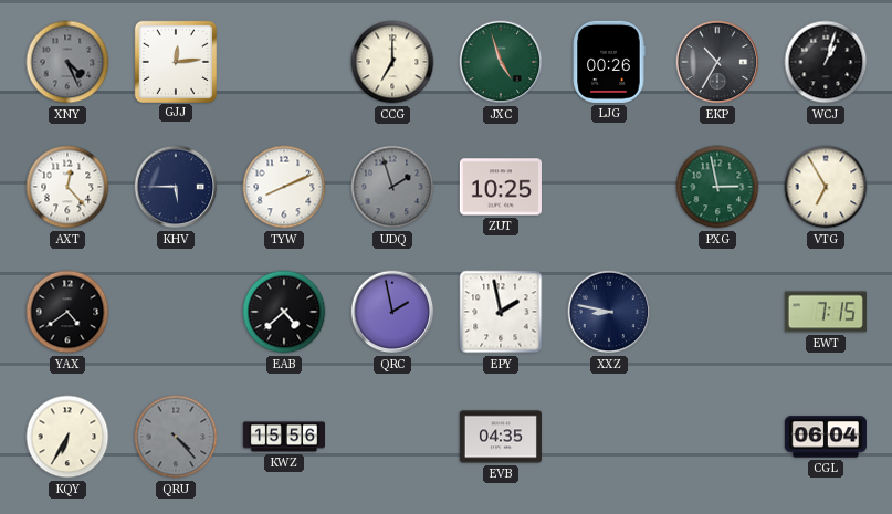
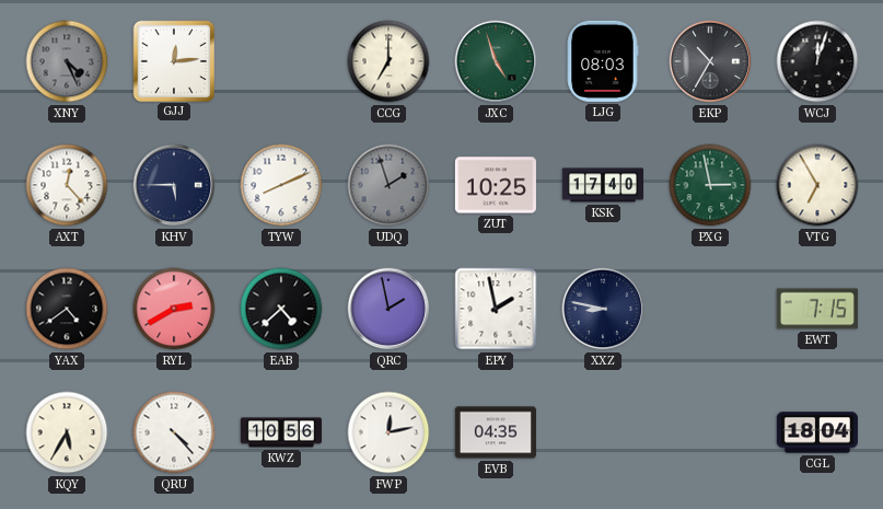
LJG: 00:26 -> 08:03 (603, 61)
WCJ: 1:03 -> 12:03 (817, 61)
KSK: none -> 17:40 (602, 185)
RYL: none -> 2:40 (174, 309)
KQY: 6:35 -> 5:35 (67, 432)
QRU dial: grey -> white (174, 432)
KWZ: 15:56 -> 10:56 (280, 432)
FWP: none -> 12:13 (388, 432)
CGL: 06:04 -> 18:04 (817, 432)
